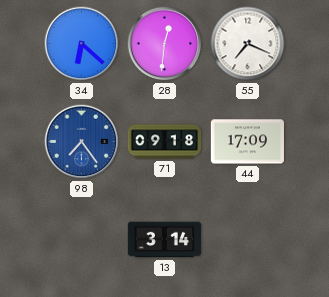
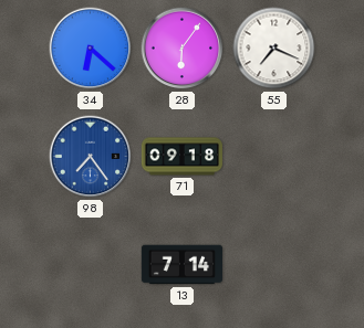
28: 12:31 -> 6:06 (183, 49)
44: 17:09 -> none (247, 142)
13: 3:14 -> 7:14 (181, 265)
